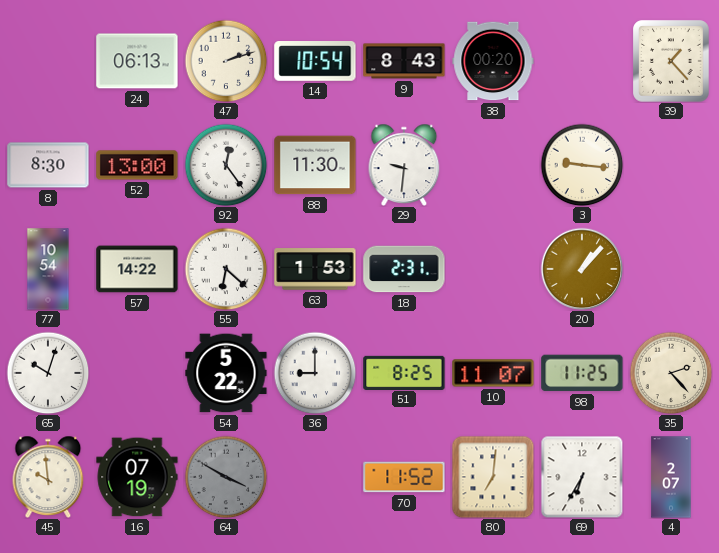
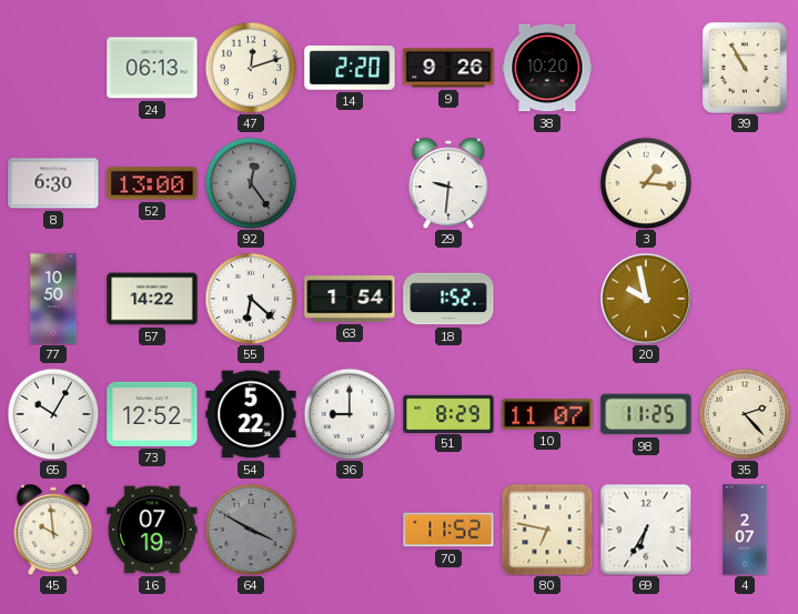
47: 2:12 -> 12:12 (251, 68)
14: 10:54 -> 2:20 (350, 69)
9: 8:43 -> 9:26 (448, 68)
38: 00:20 -> 10:20 (547, 68)
39: 1:23 -> 10:55 (745, 68)
8: 8:30 -> 6:30 (53, 183)
92 dial: white -> grey (251, 183)
88: 11:30 -> none (315, 165)
3: 9:16 -> 1:16 (646, 183)
77: 10:54 -> 10:50 (53, 299)
63: 1:53 -> 1:54 (350, 299)
18: 2:31 -> 1:52 (448, 299)
20: 1:07 -> 9:58 (646, 299)
65: 10:03 -> 10:05 (53, 414)
73: none -> 12:52 (152, 414)
51: 8:25 -> 8:29 (448, 413)
80: 7:01 -> 6:47 (547, 530)
